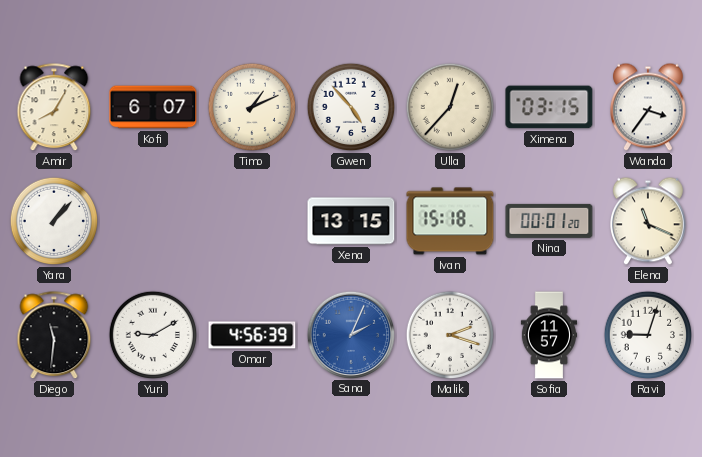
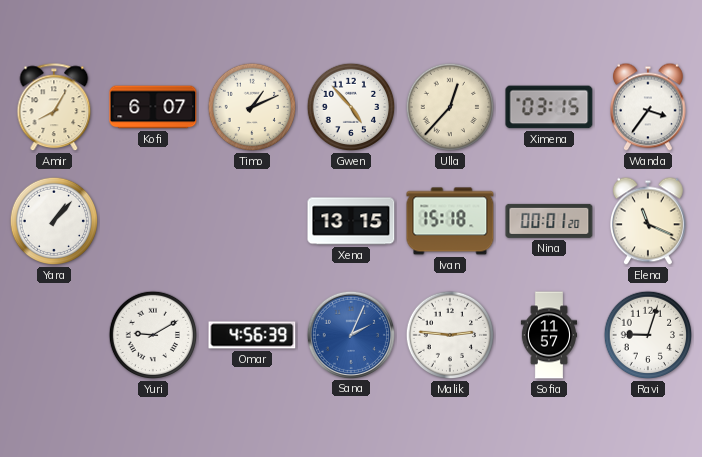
Diego: 11:31 -> none (54, 336)
Malik: 2:18 -> 2:46 (450, 335)
